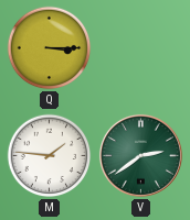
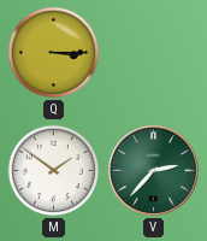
M: 1:46 -> 1:51 (54, 171)
V: 2:39 -> 2:37 (153, 170)
